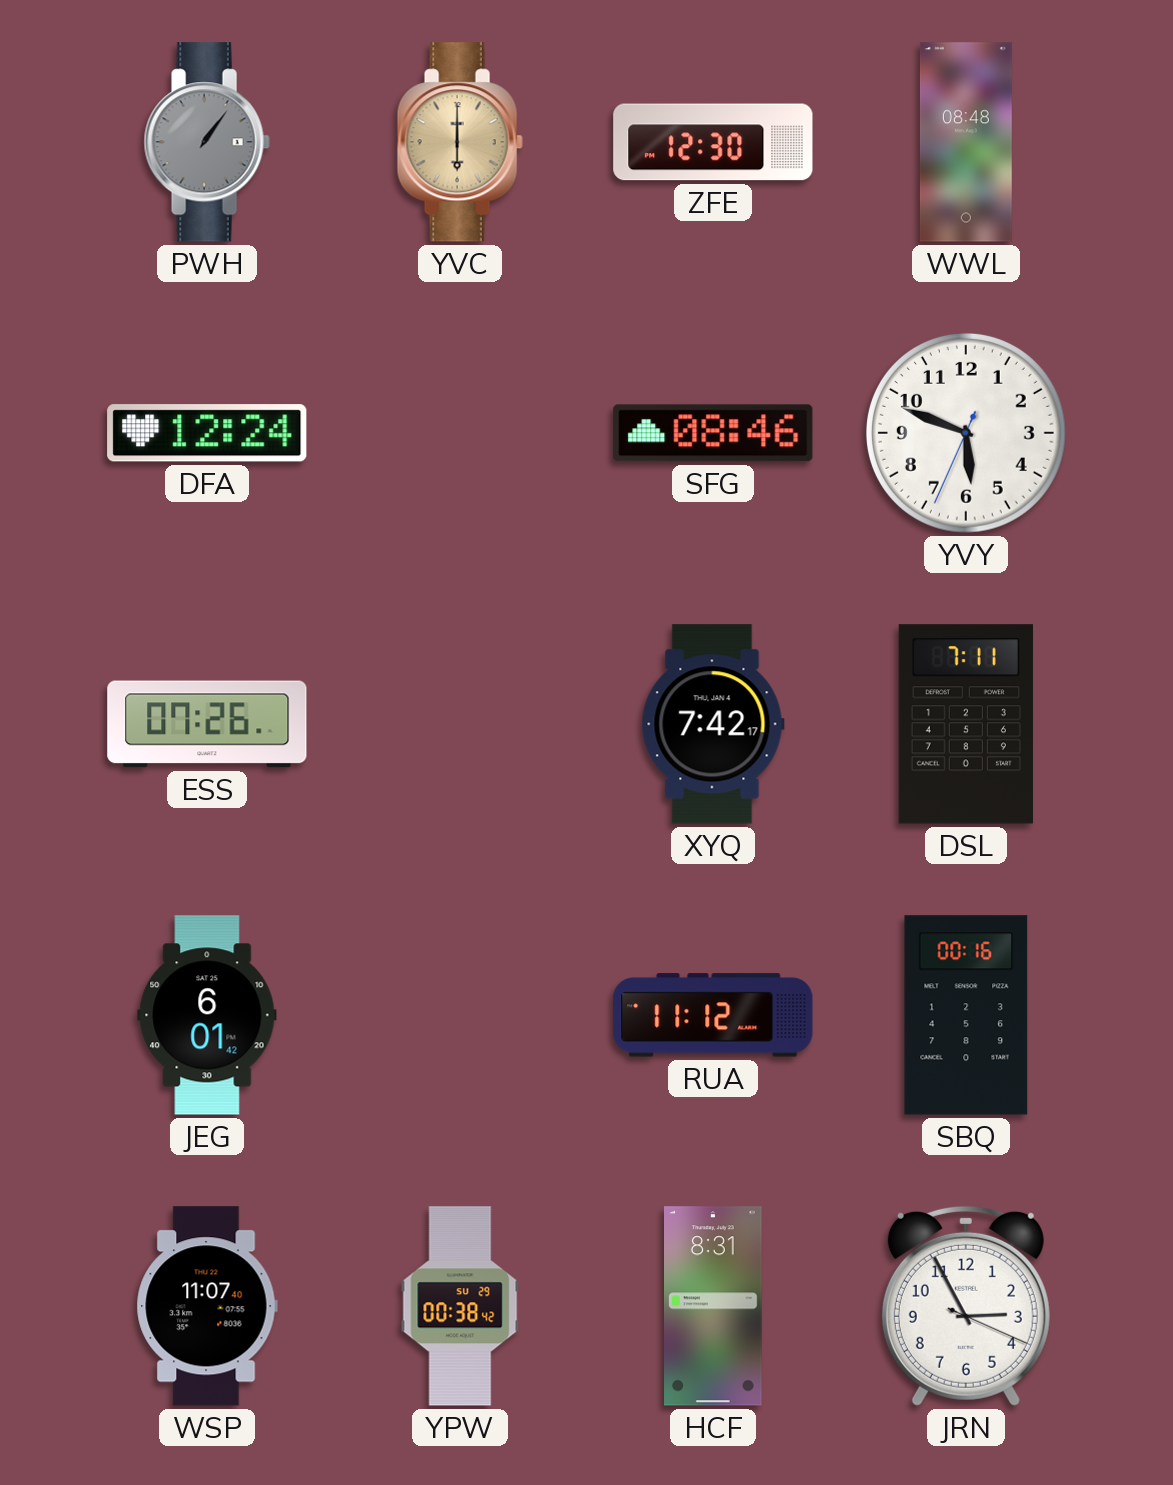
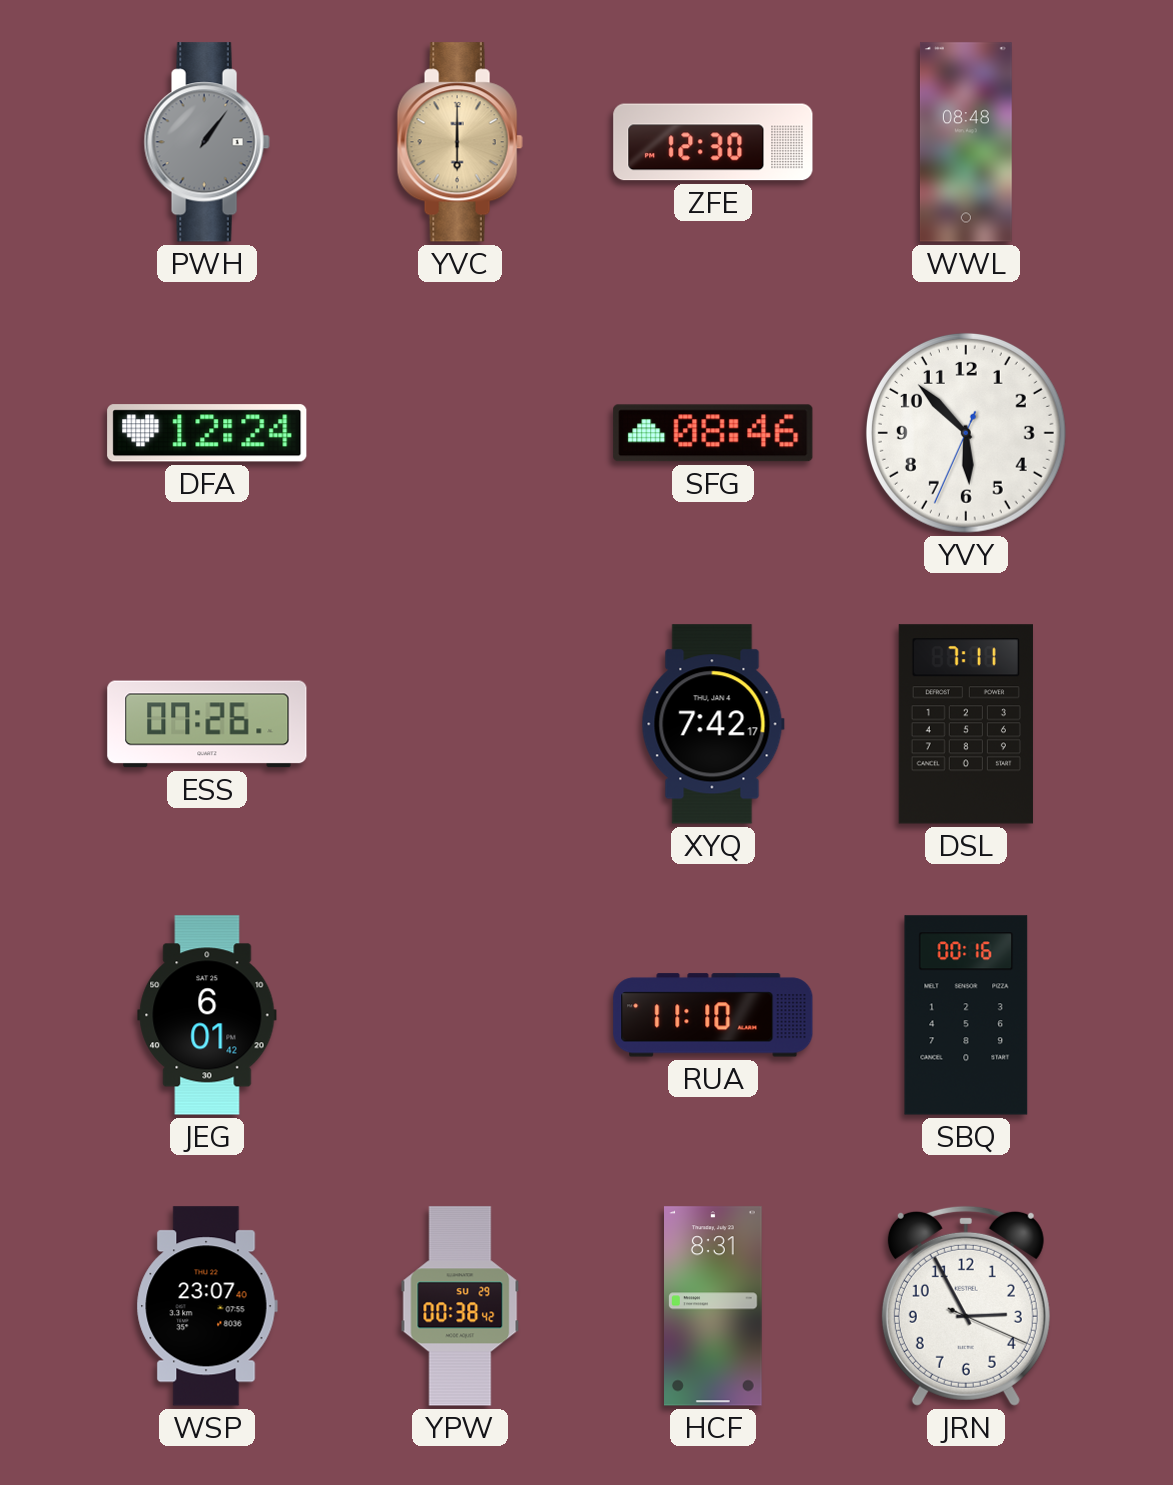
YVY: 5:48 -> 5:52 (966, 433)
RUA: 11:12 -> 11:10 (713, 1015)
WSP: 11:07 -> 23:07 (207, 1306)
